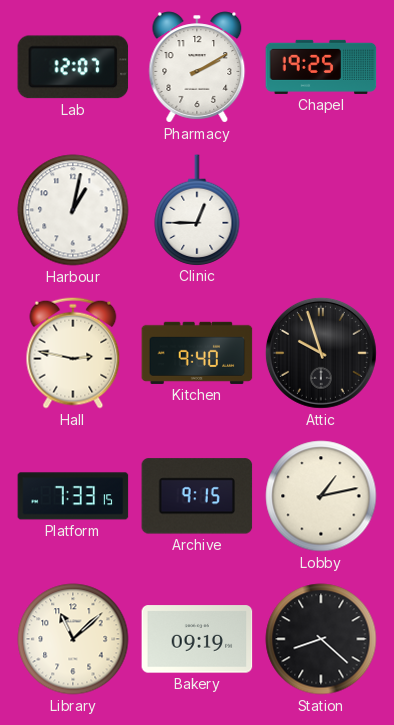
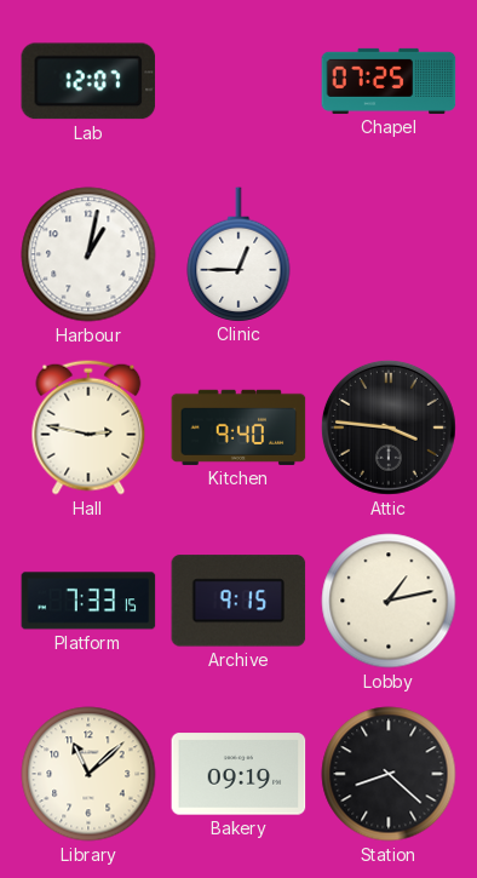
Pharmacy: 2:10 -> none (197, 67)
Chapel: 19:25 -> 07:25 (389, 81)
Attic: 9:57 -> 3:46 (389, 427)
